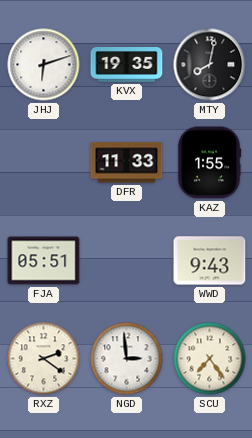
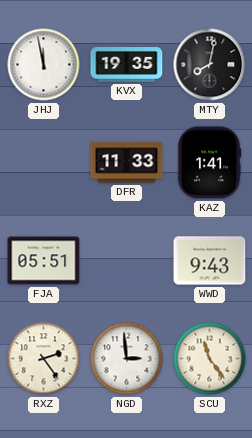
JHJ: 6:12 -> 11:58 (44, 65)
KAZ: 1:55 -> 1:41 (209, 163)
RXZ: 2:21 -> 2:24 (44, 359)
SCU: 7:24 -> 11:24 (210, 359)
